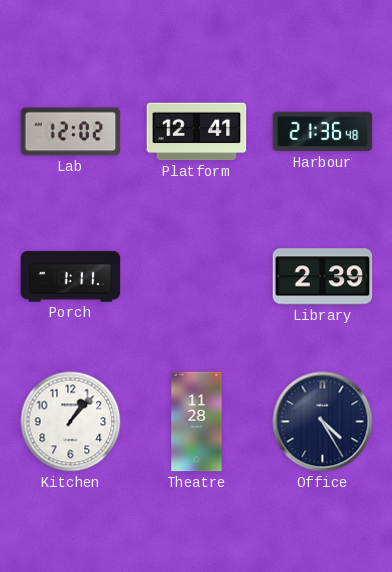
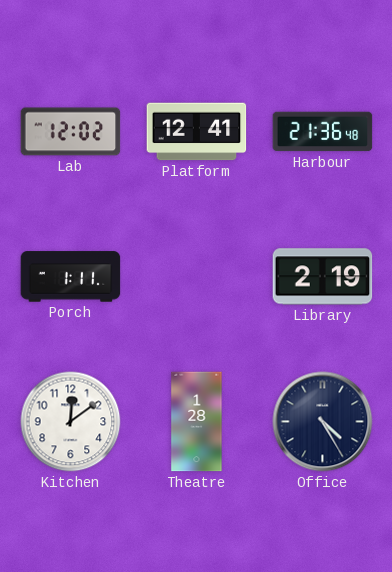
Library: 2:39 -> 2:19 (323, 277)
Kitchen: 1:07 -> 12:09 (71, 422)
Theatre: 11:28 -> 1:28 (197, 422)
